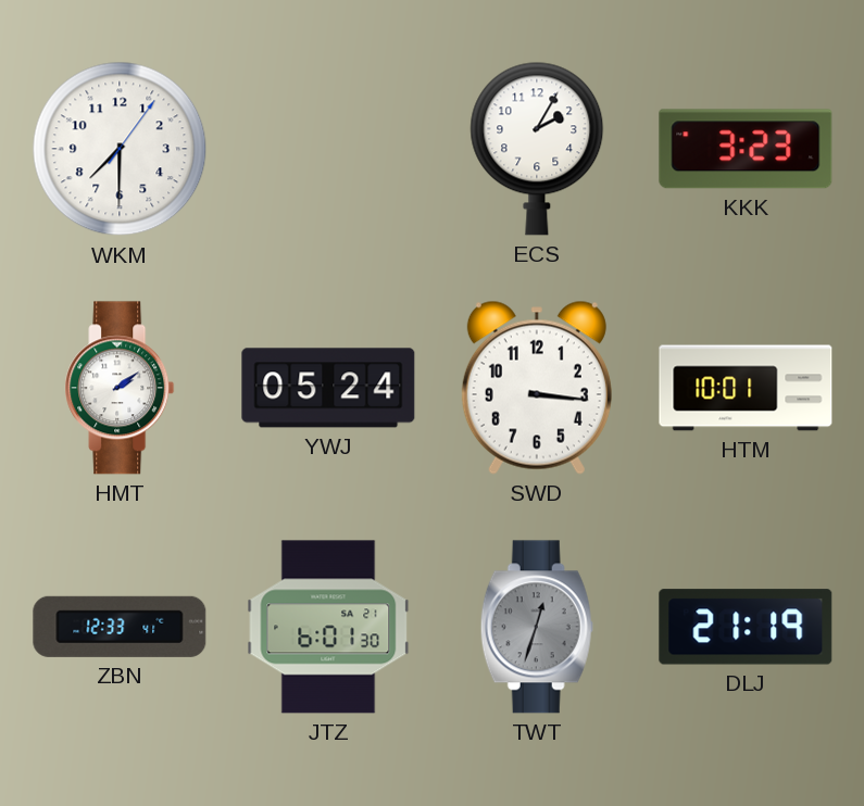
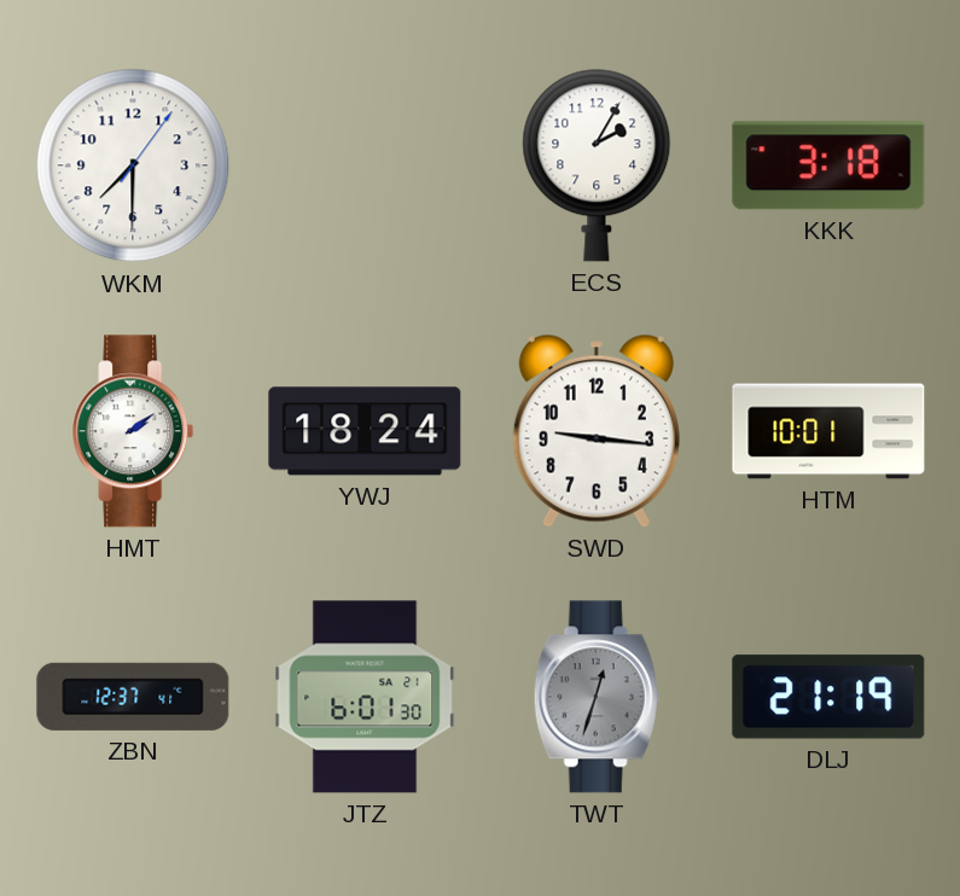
KKK: 3:23 -> 3:18 (828, 165)
YWJ: 05:24 -> 18:24 (365, 431)
SWD: 3:16 -> 9:16 (597, 431)
ZBN: 12:33 -> 12:37 (133, 697)
